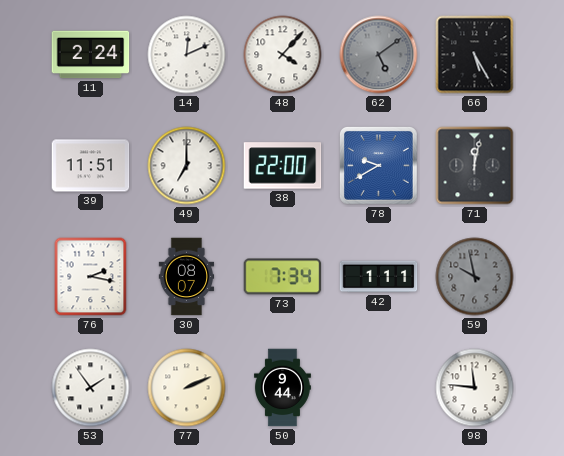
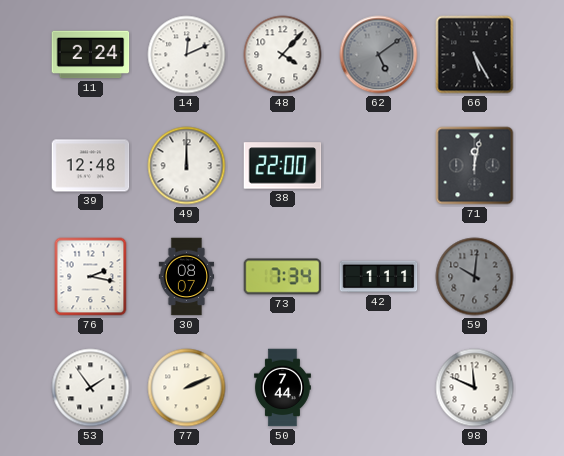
39: 11:51 -> 12:48 (91, 166)
49: 7:00 -> 12:00 (187, 166)
78: 9:40 -> none (378, 165)
59: 9:58 -> 10:01 (475, 277)
50: 9:44 -> 7:44 (282, 388)
98: 11:46 -> 11:49 (475, 388)
